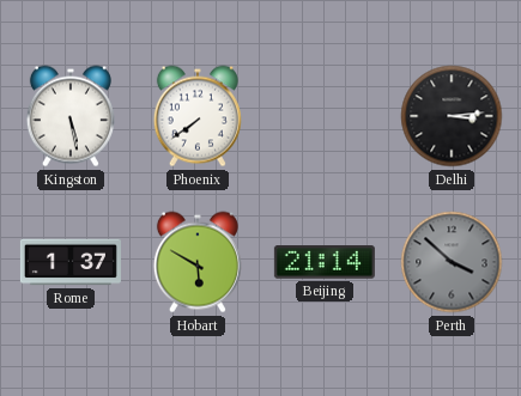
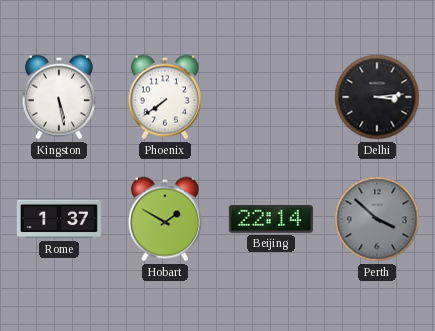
Hobart: 5:50 -> 1:50 (165, 219)
Beijing: 21:14 -> 22:14 (271, 220)
